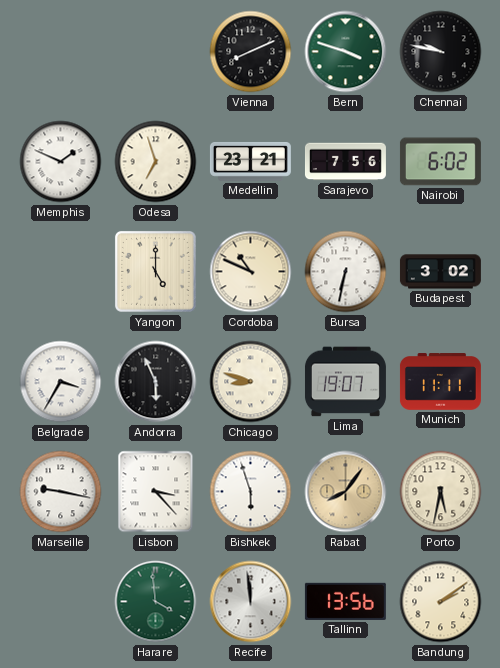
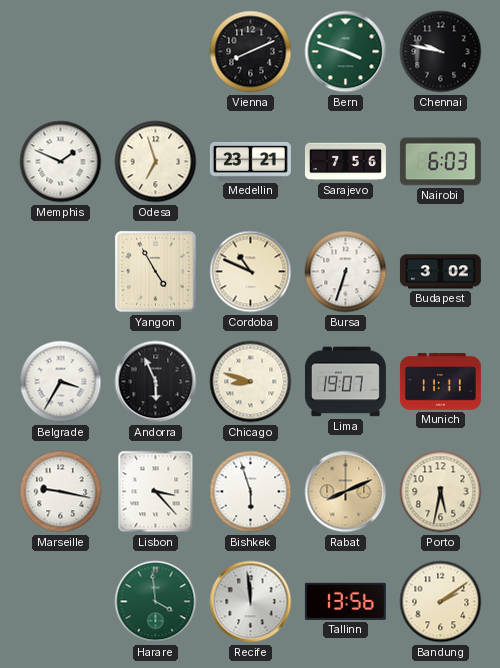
Nairobi: 6:02 -> 6:03 (440, 162)
Yangon: 5:00 -> 4:55 (155, 271)
Bursa: 6:32 -> 6:33 (346, 272)
Rabat: 8:06 -> 8:11 (346, 492)
